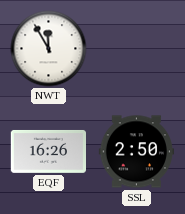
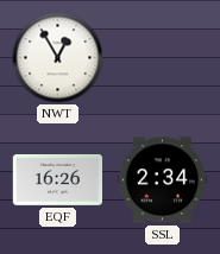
NWT: 11:55 -> 12:55 (58, 58)
SSL: 2:50 -> 2:34 (162, 180)
